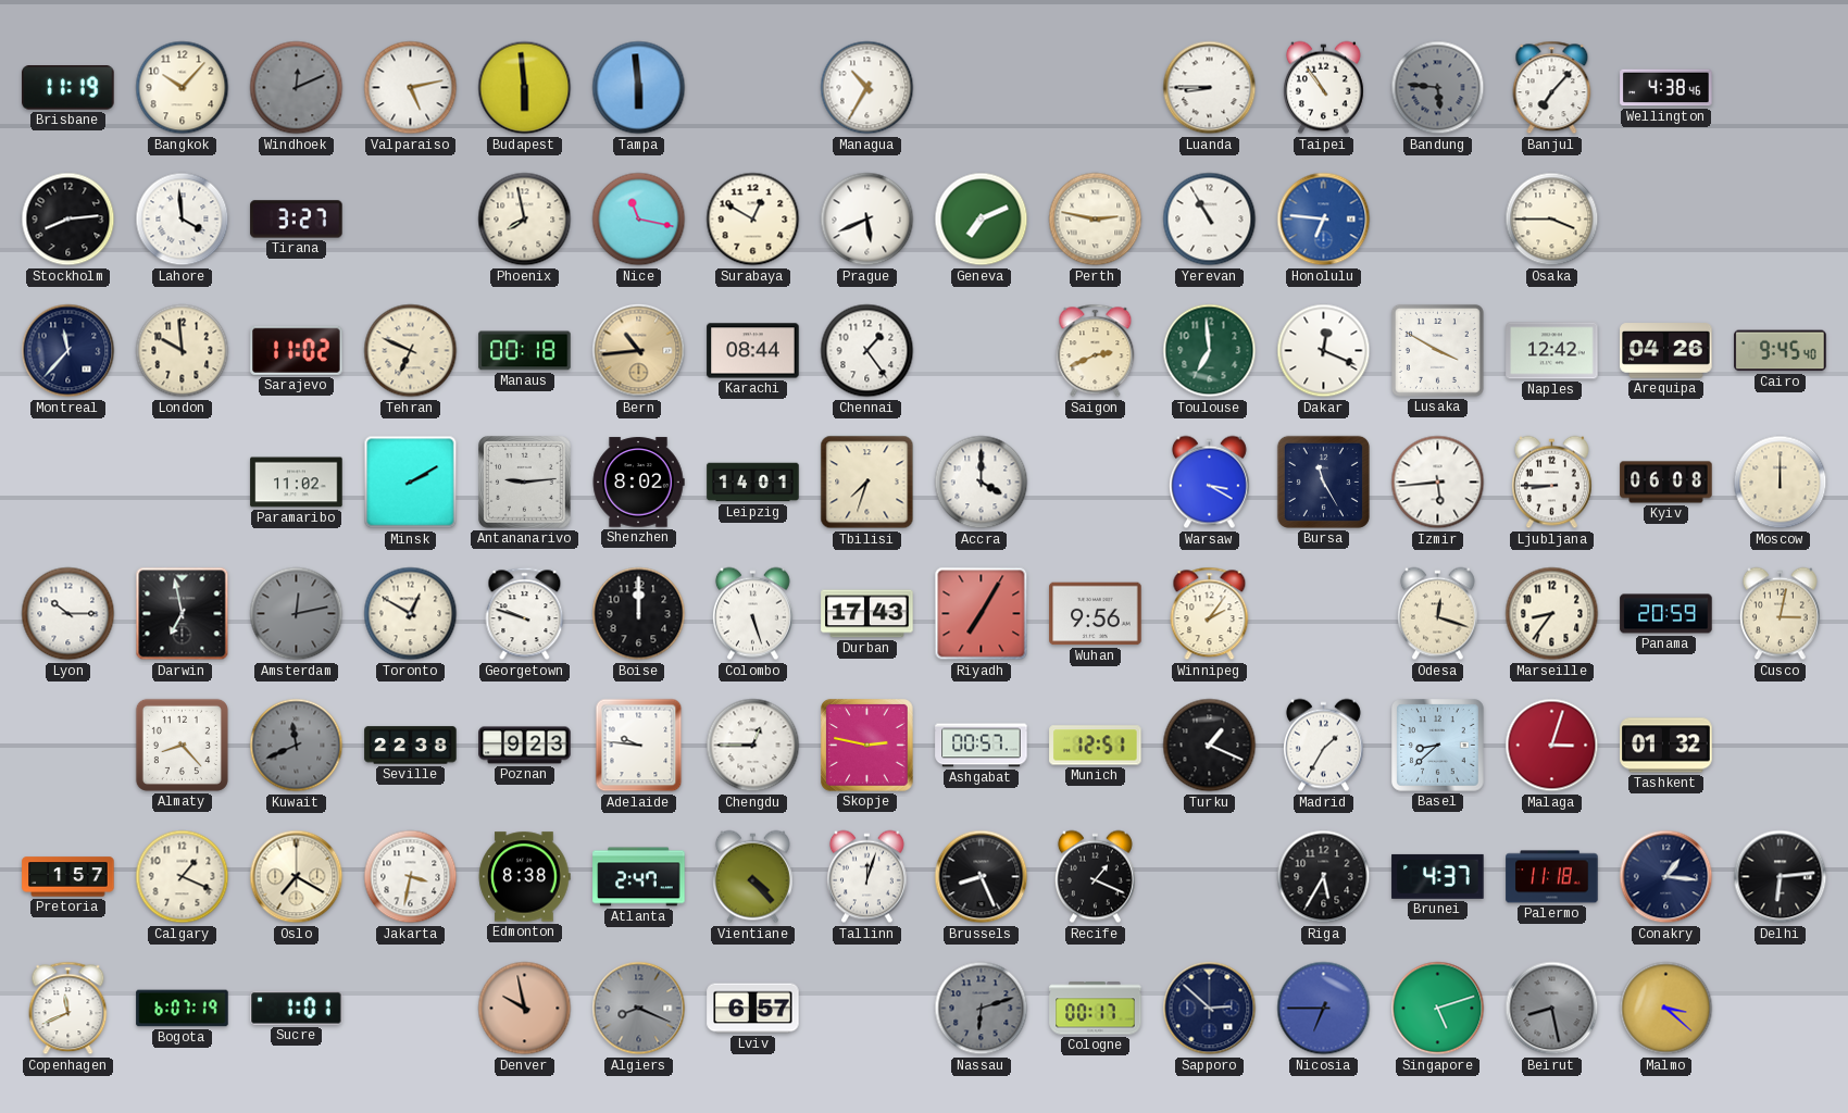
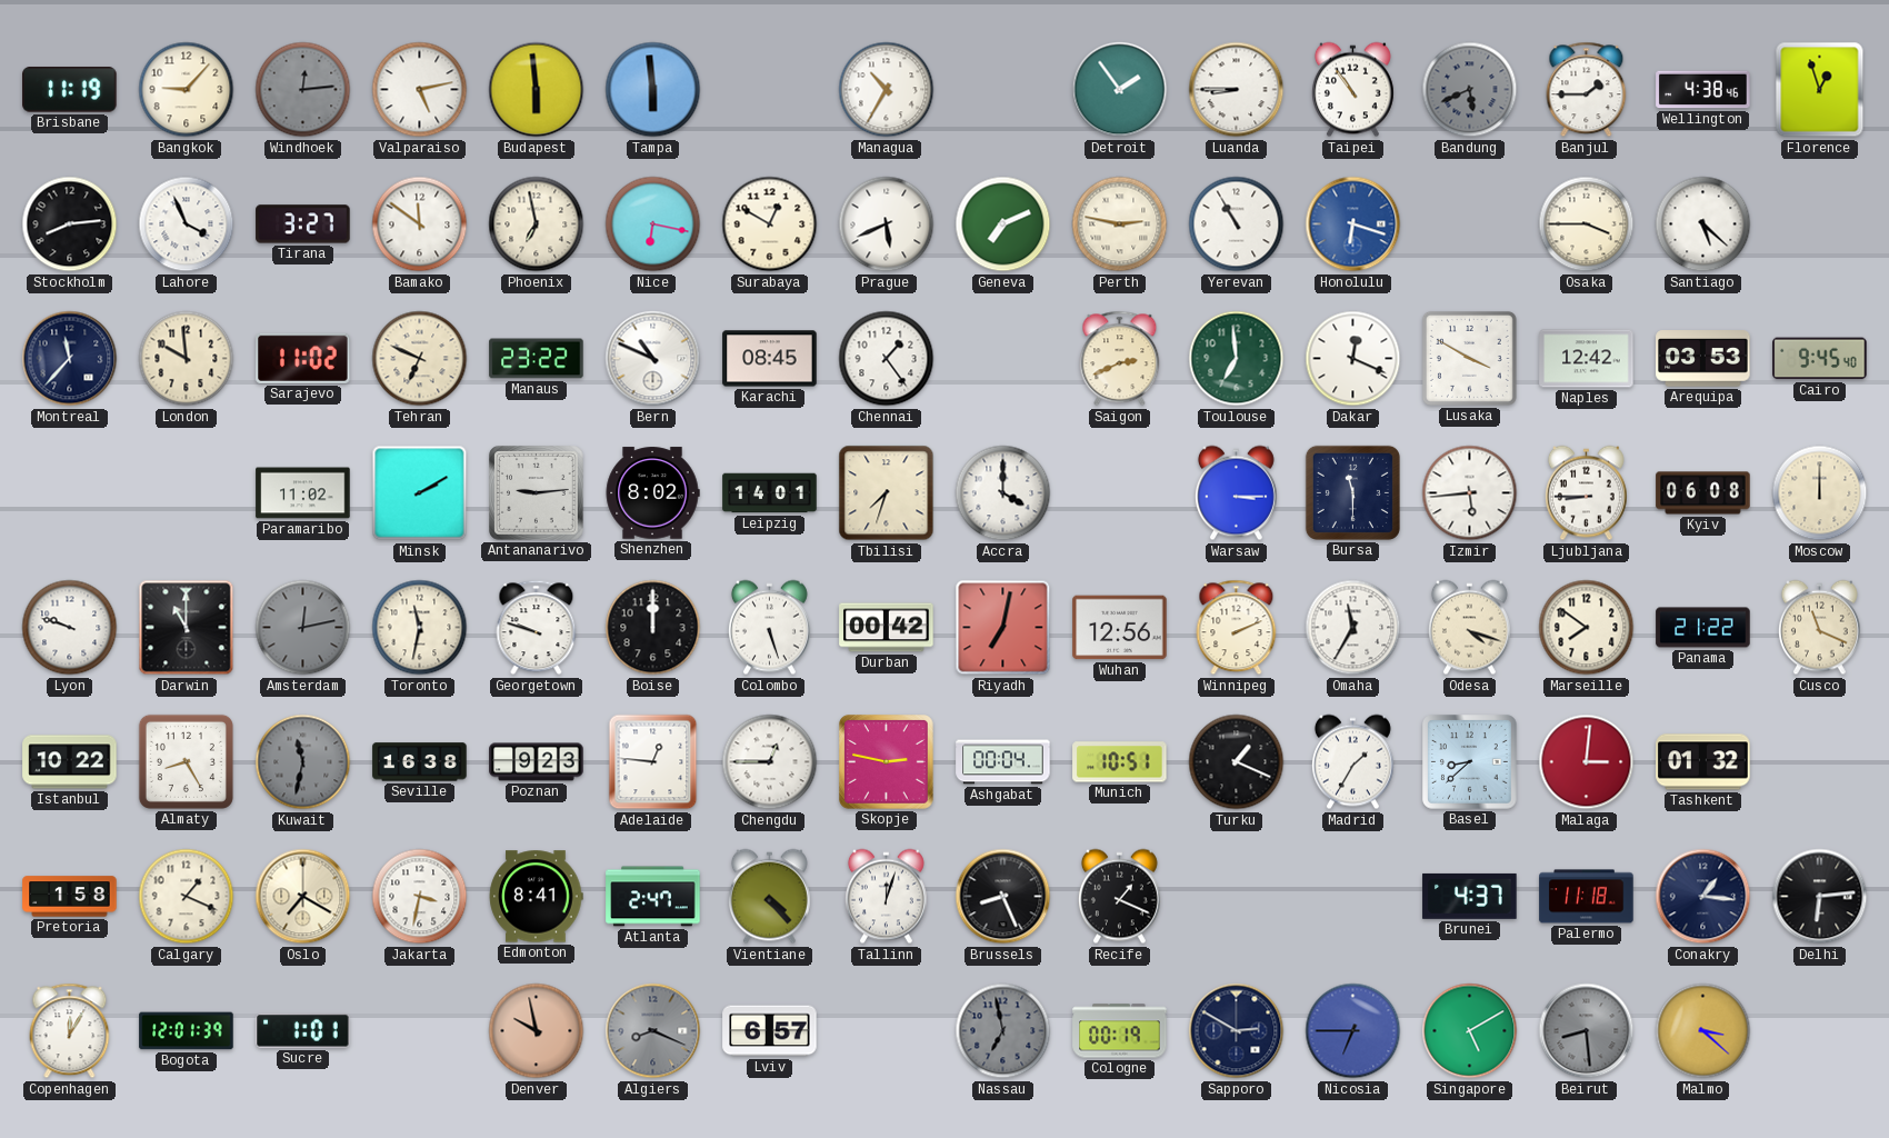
Bangkok: 10:07 -> 9:07 (187, 90)
Windhoek: 12:11 -> 12:14 (303, 90)
Detroit: none -> 1:54 (1120, 90)
Bandung: 5:46 -> 5:41 (1470, 90)
Banjul: 7:07 -> 1:45 (1587, 90)
Florence: none -> 12:57 (1820, 90)
Lahore: 3:59 -> 3:56 (187, 224)
Bamako: none -> 11:51 (420, 224)
Phoenix: 7:58 -> 6:58 (537, 224)
Nice: 11:17 -> 6:17 (653, 224)
Honolulu: 6:46 -> 6:18 (1353, 224)
Santiago: none -> 5:22 (1703, 224)
Manaus: 00:18 -> 23:22 (537, 359)
Bern: 10:44 -> 10:49 (653, 359)
Bern dial: champagne -> white (653, 359)
Karachi: 08:44 -> 08:45 (770, 359)
Arequipa: 04:26 -> 03:53 (1703, 359)
Warsaw: 3:20 -> 3:15 (1236, 493)
Bursa: 11:25 -> 11:30 (1352, 492)
Lyon: 10:15 -> 9:48 (70, 628)
Darwin: 6:58 -> 11:00 (187, 628)
Toronto: 12:50 -> 11:32 (420, 628)
Durban: 17:43 -> 00:42 (887, 628)
Riyadh: 7:05 -> 7:02 (1003, 628)
Wuhan: 9:56 -> 12:56 (1120, 628)
Winnipeg: 2:06 -> 2:11 (1237, 628)
Omaha: none -> 11:35 (1353, 628)
Odesa: 12:18 -> 4:18 (1469, 628)
Marseille: 8:36 -> 7:51 (1587, 628)
Panama: 20:59 -> 21:22 (1703, 628)
Cusco: 3:02 -> 11:19 (1819, 628)
Istanbul: none -> 10:22 (70, 762)
Almaty: 8:23 -> 8:25 (186, 761)
Kuwait: 11:41 -> 11:32 (303, 762)
Seville: 22:38 -> 16:38 (420, 762)
Adelaide: 9:46 -> 12:46 (653, 762)
Ashgabat: 00:57 -> 00:04 (1003, 762)
Munich: 12:51 -> 10:51 (1120, 762)
Malaga: 3:03 -> 3:01 (1587, 762)
Pretoria: 1:57 -> 1:58 (70, 897)
Edmonton: 8:38 -> 8:41 (536, 897)
Riga: 5:35 -> none (1324, 877)
Copenhagen: 11:41 -> 12:05 (70, 1031)
Bogota: 6:07 -> 12:01 (187, 1031)
Nassau: 6:12 -> 6:58 (1003, 1031)
Cologne: 00:17 -> 00:19 (1120, 1031)
Sapporo: 2:52 -> 2:50 (1237, 1031)
Singapore: 5:12 -> 5:10 (1470, 1031)
Beirut: 8:28 -> 8:29 (1587, 1031)
